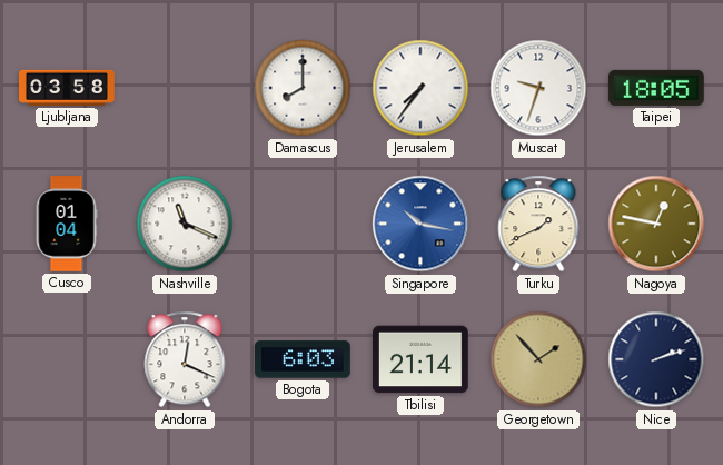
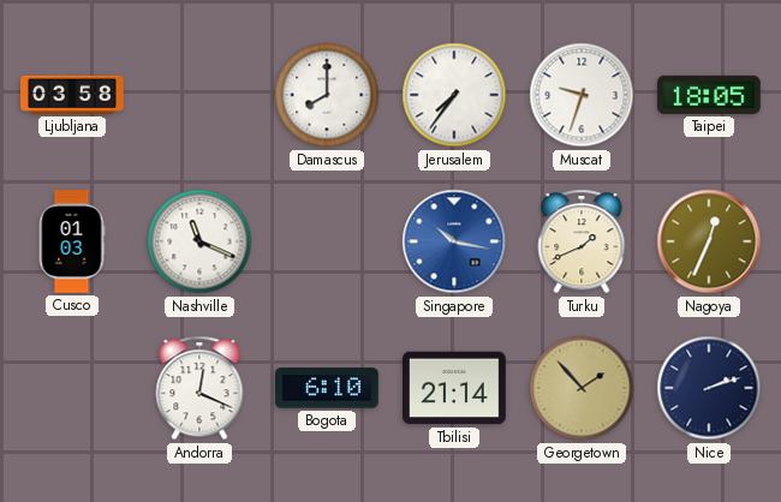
Cusco: 01:04 -> 01:03 (72, 243)
Nagoya: 12:47 -> 12:34 (709, 241)
Bogota: 6:03 -> 6:10 (328, 388)
